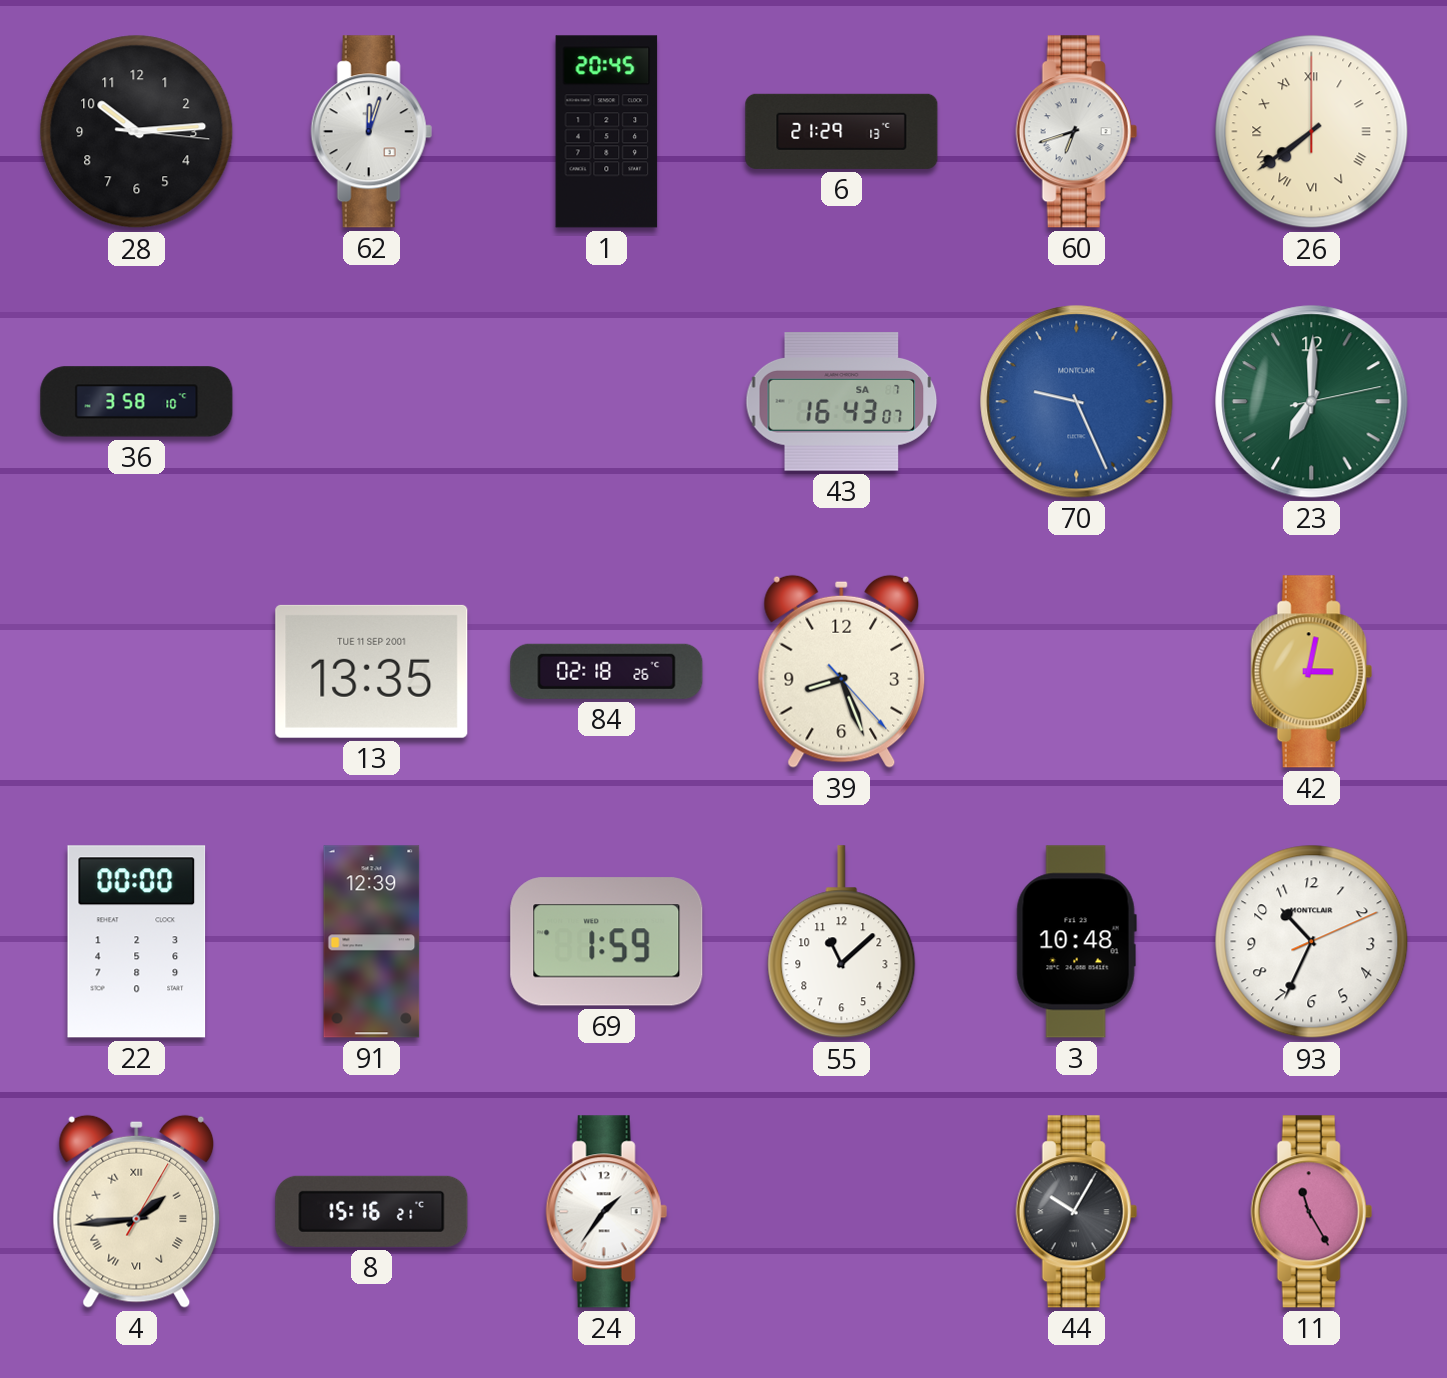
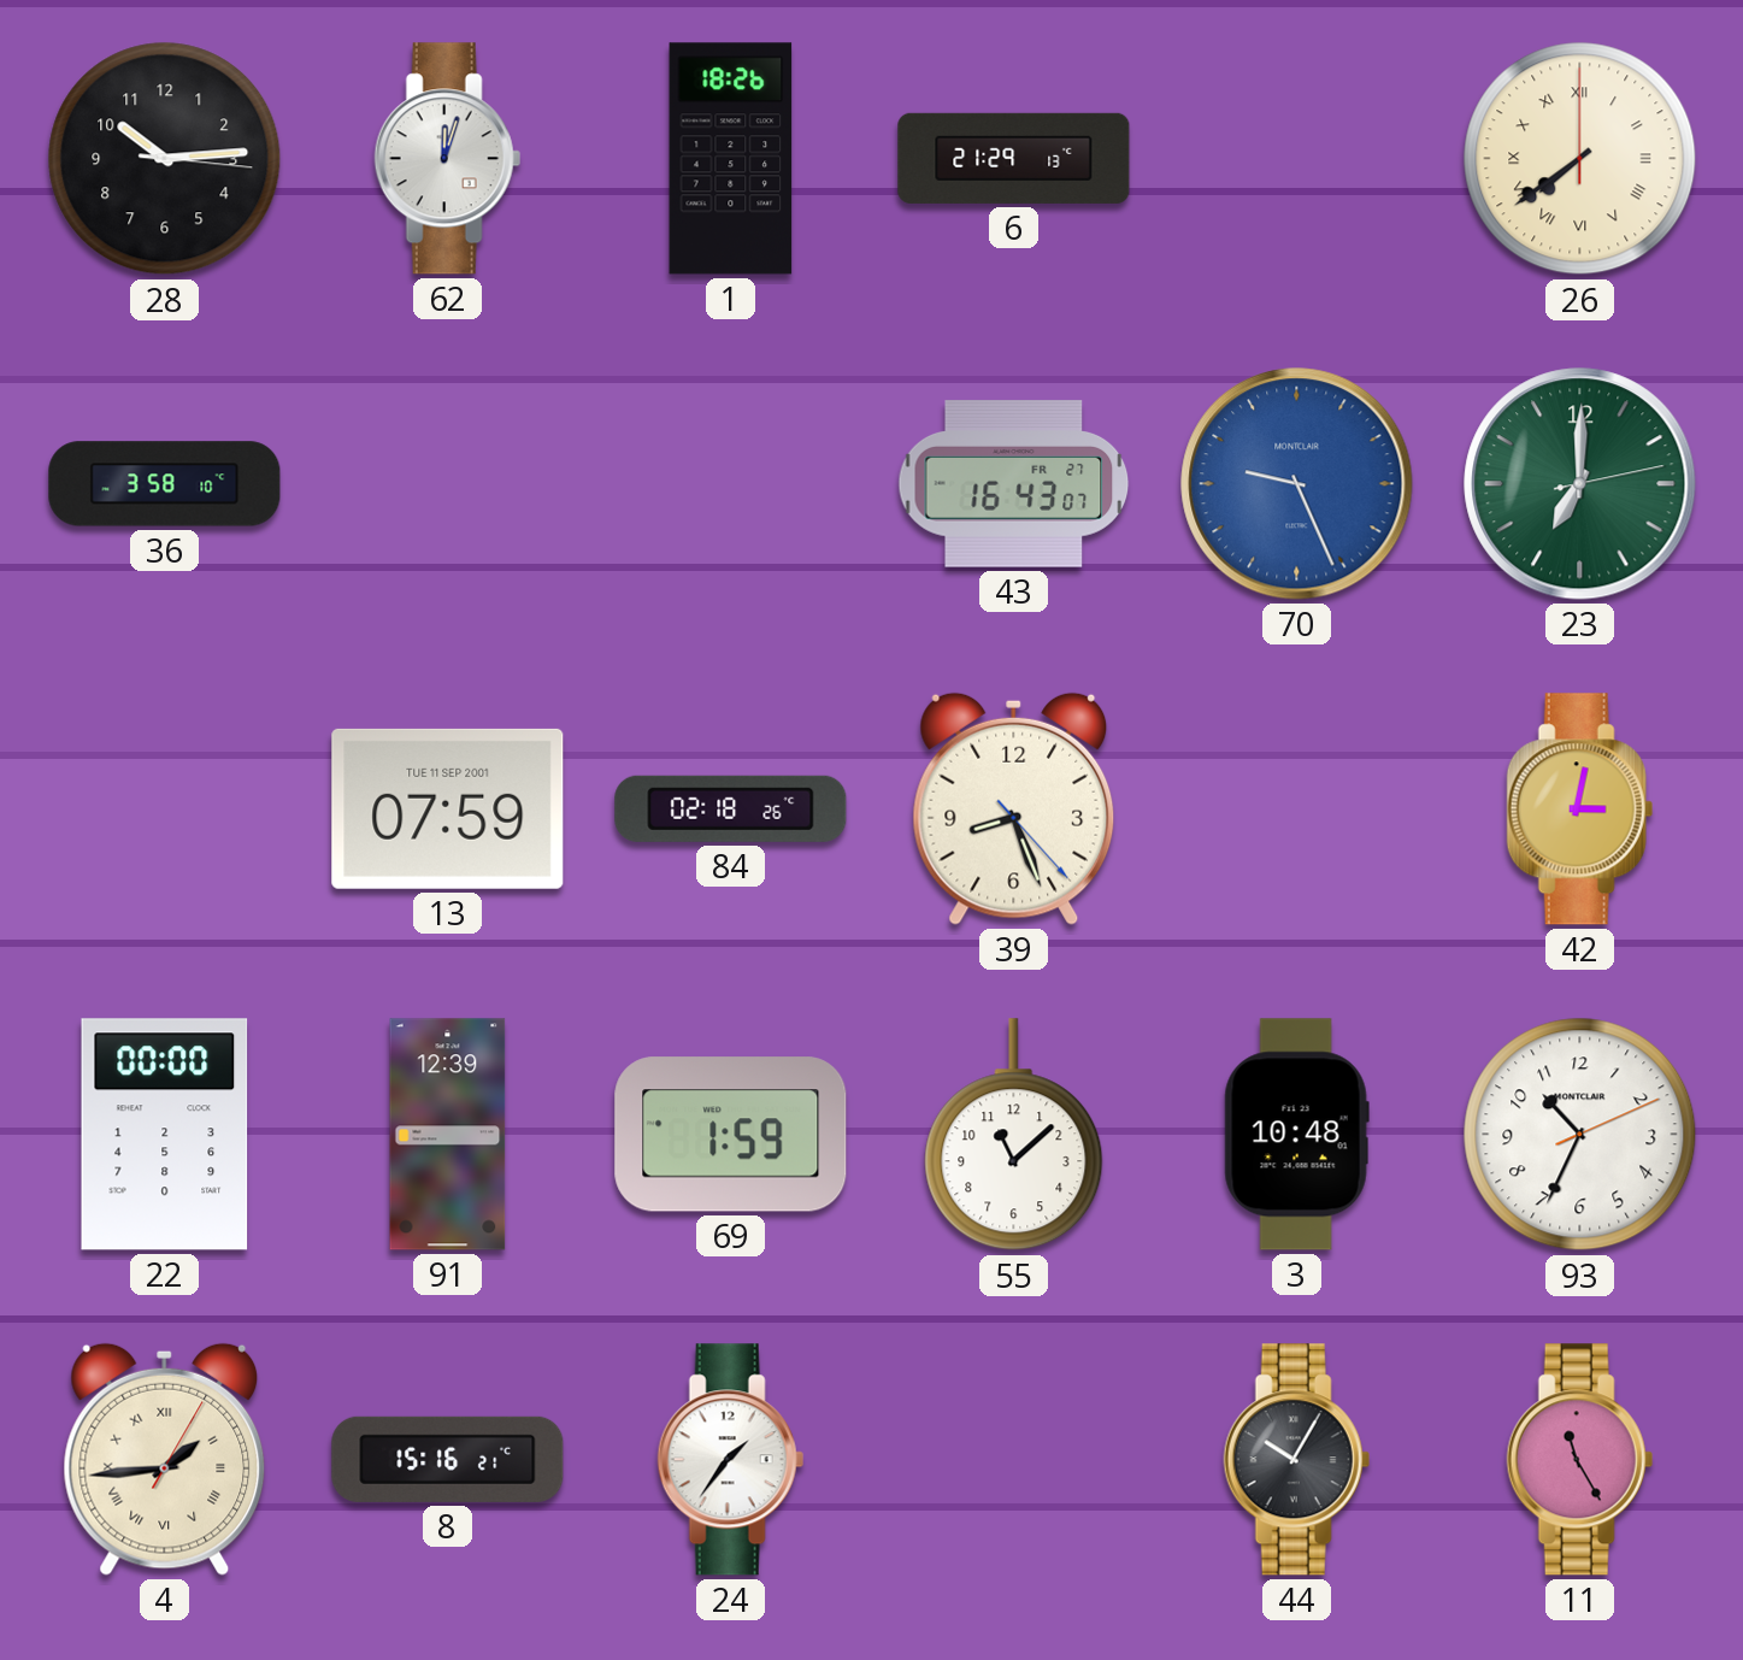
1: 20:45 -> 18:26 (731, 159)
60: 6:42 -> none (1076, 132)
43 date: SA 7 -> FR 27 (1014, 484)
13: 13:35 -> 07:59 (448, 808)
